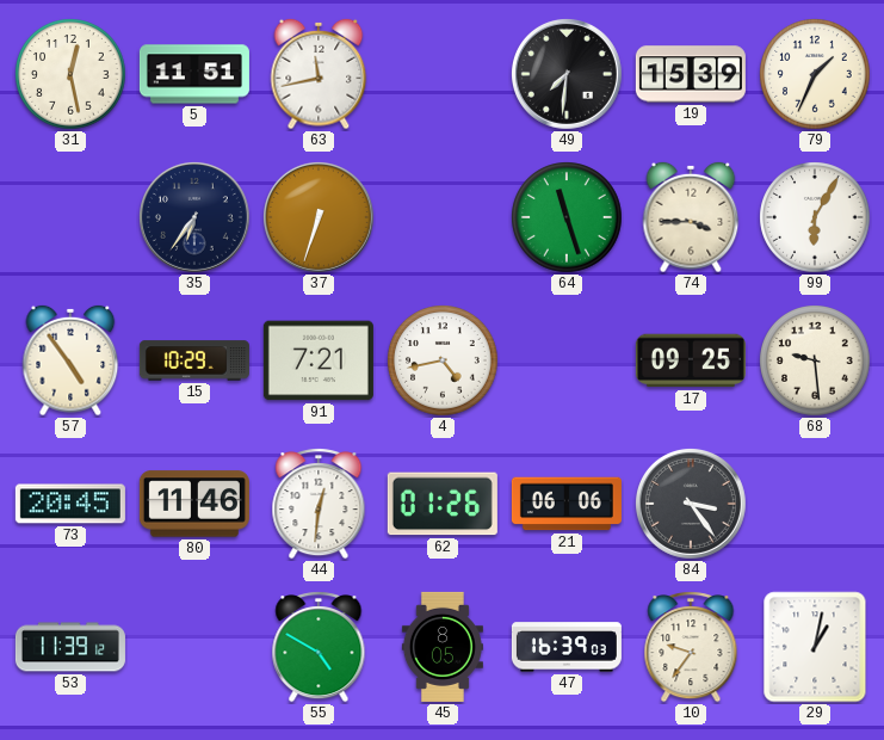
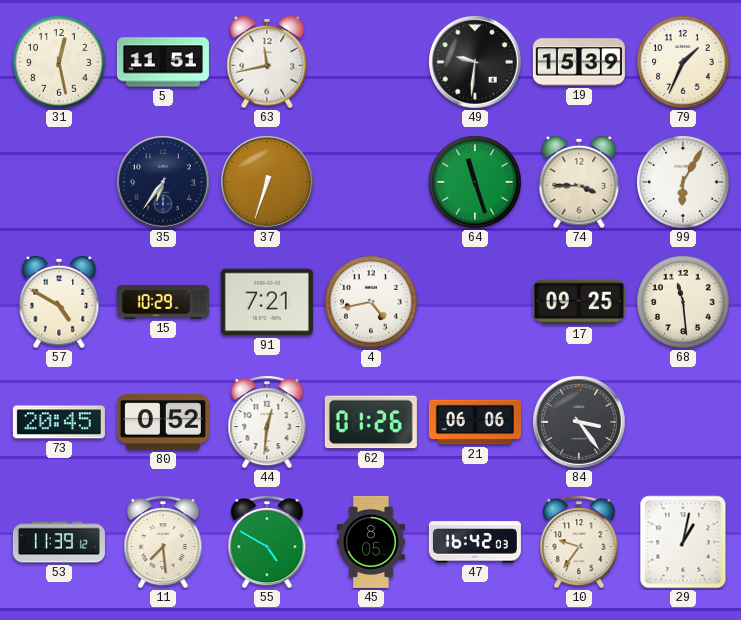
49: 7:31 -> 9:31 (475, 62)
57: 4:54 -> 4:50 (59, 302)
68: 9:29 -> 11:29 (683, 302)
80: 11:46 -> 0:52 (163, 422)
11: none -> 7:29 (163, 543)
47: 16:39 -> 16:42 (475, 542)
